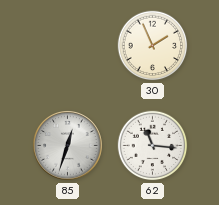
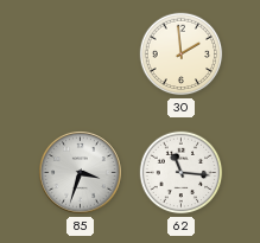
30: 1:56 -> 1:59 (182, 55)
85: 12:33 -> 3:33 (81, 173)
